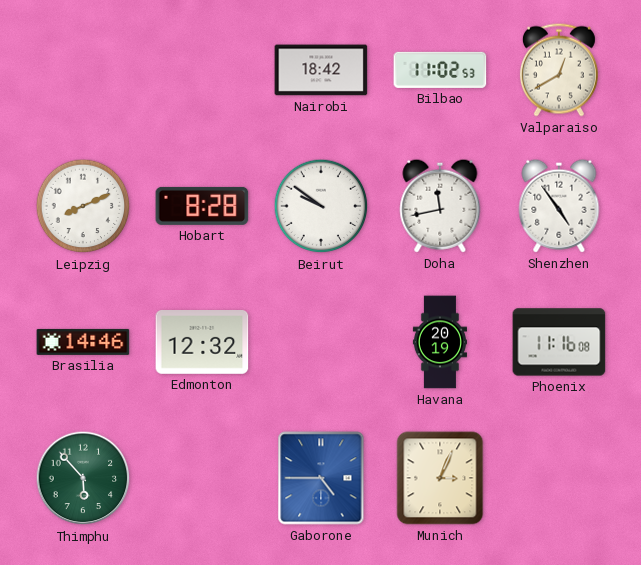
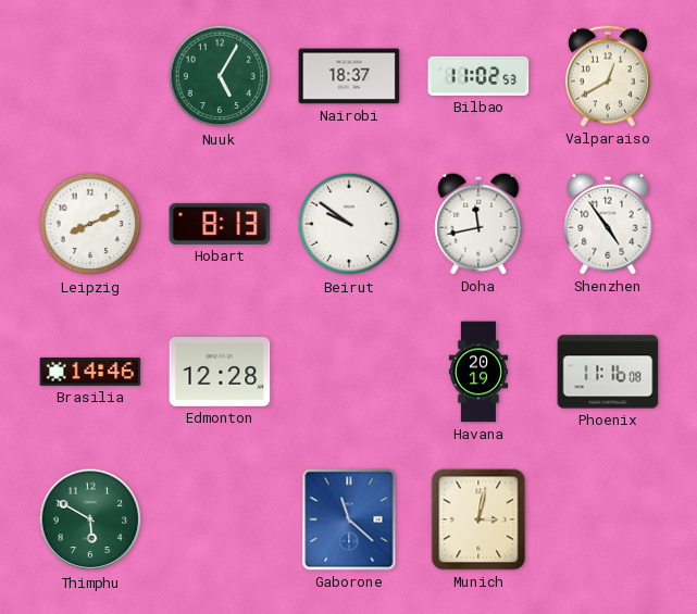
Nuuk: none -> 5:05 (220, 76)
Nairobi: 18:42 -> 18:37 (349, 76)
Hobart: 8:28 -> 8:13 (220, 224)
Edmonton: 12:32 -> 12:28 (220, 373)
Thimphu: 5:53 -> 5:50 (90, 519)
Gaborone: 4:45 -> 11:22 (349, 519)
Munich: 3:04 -> 3:02 (478, 519)
